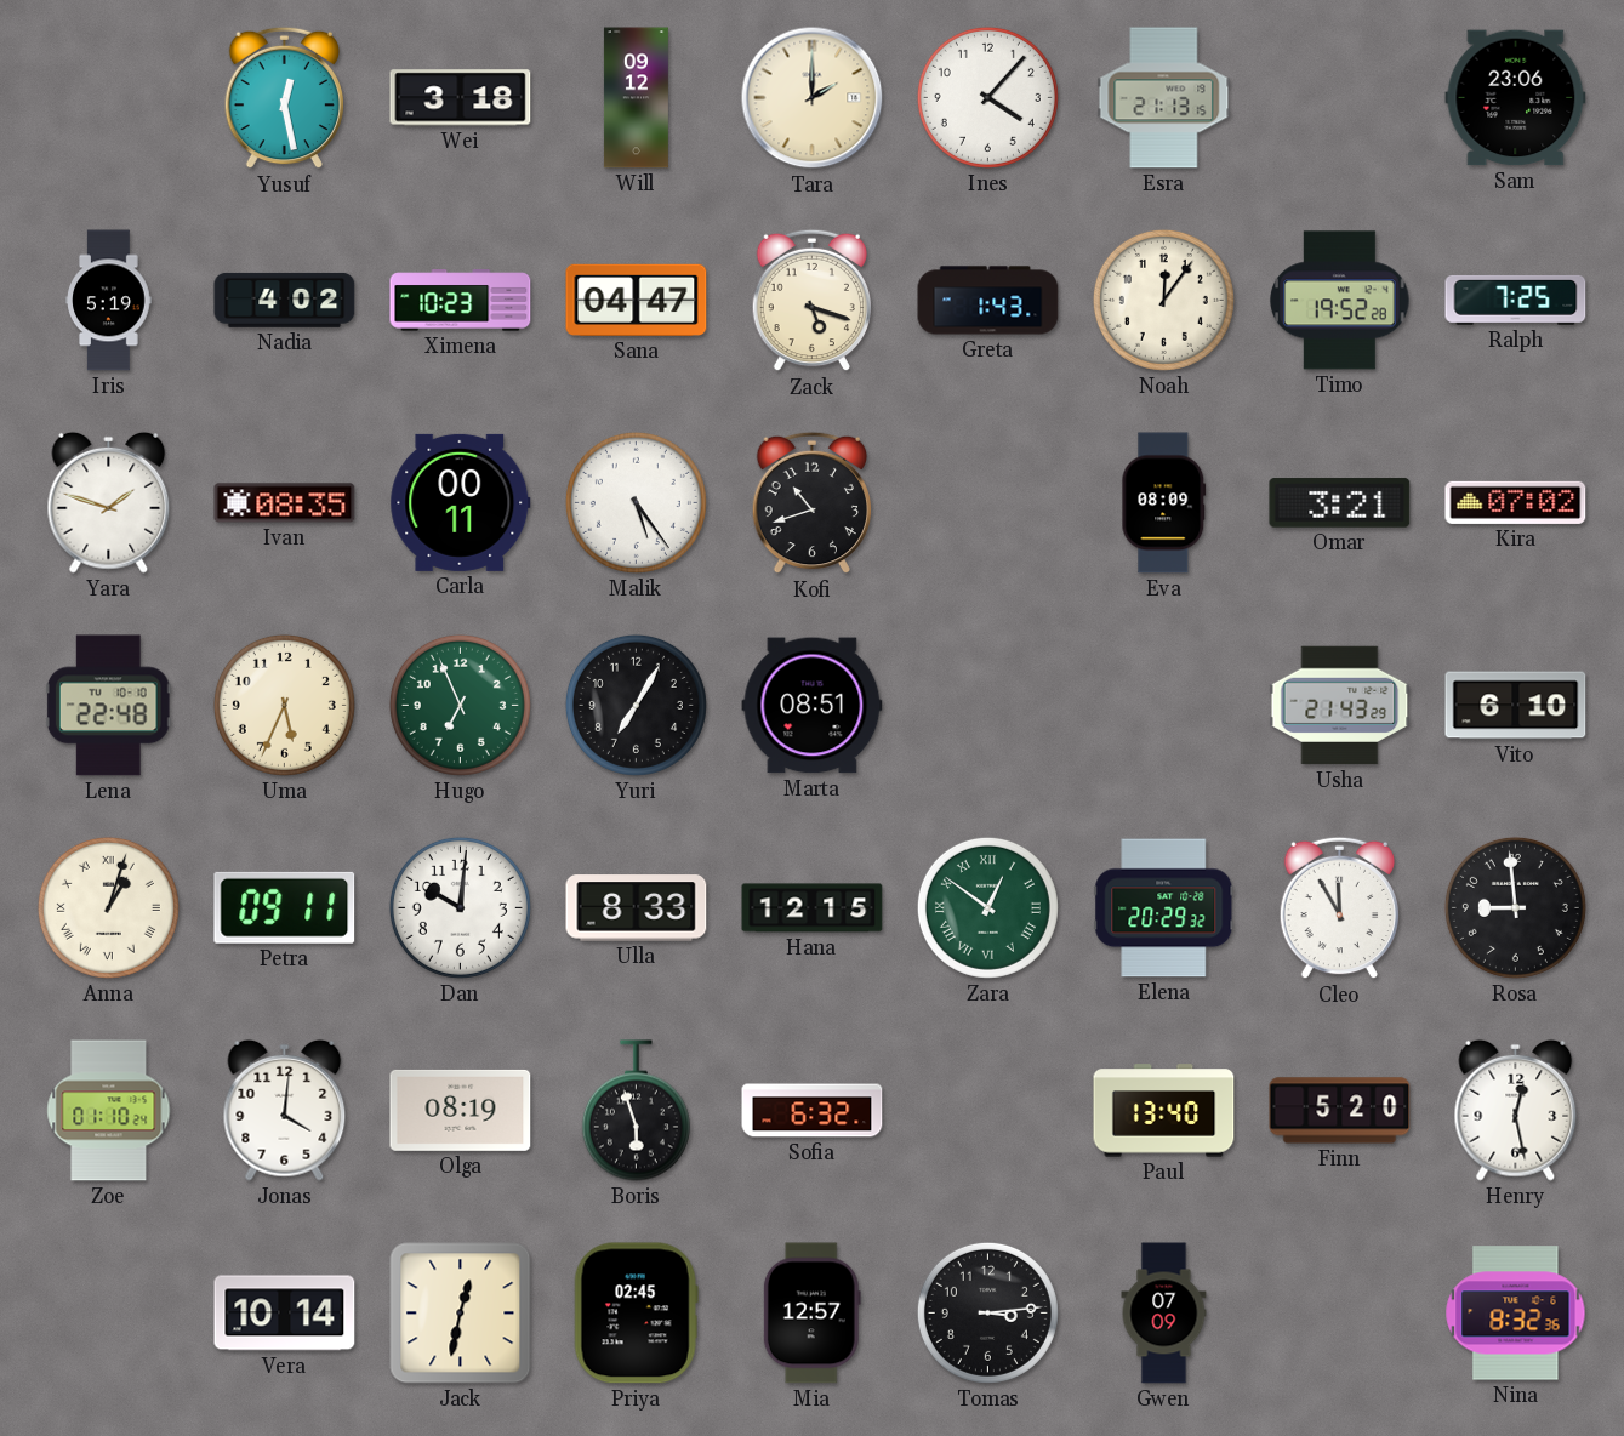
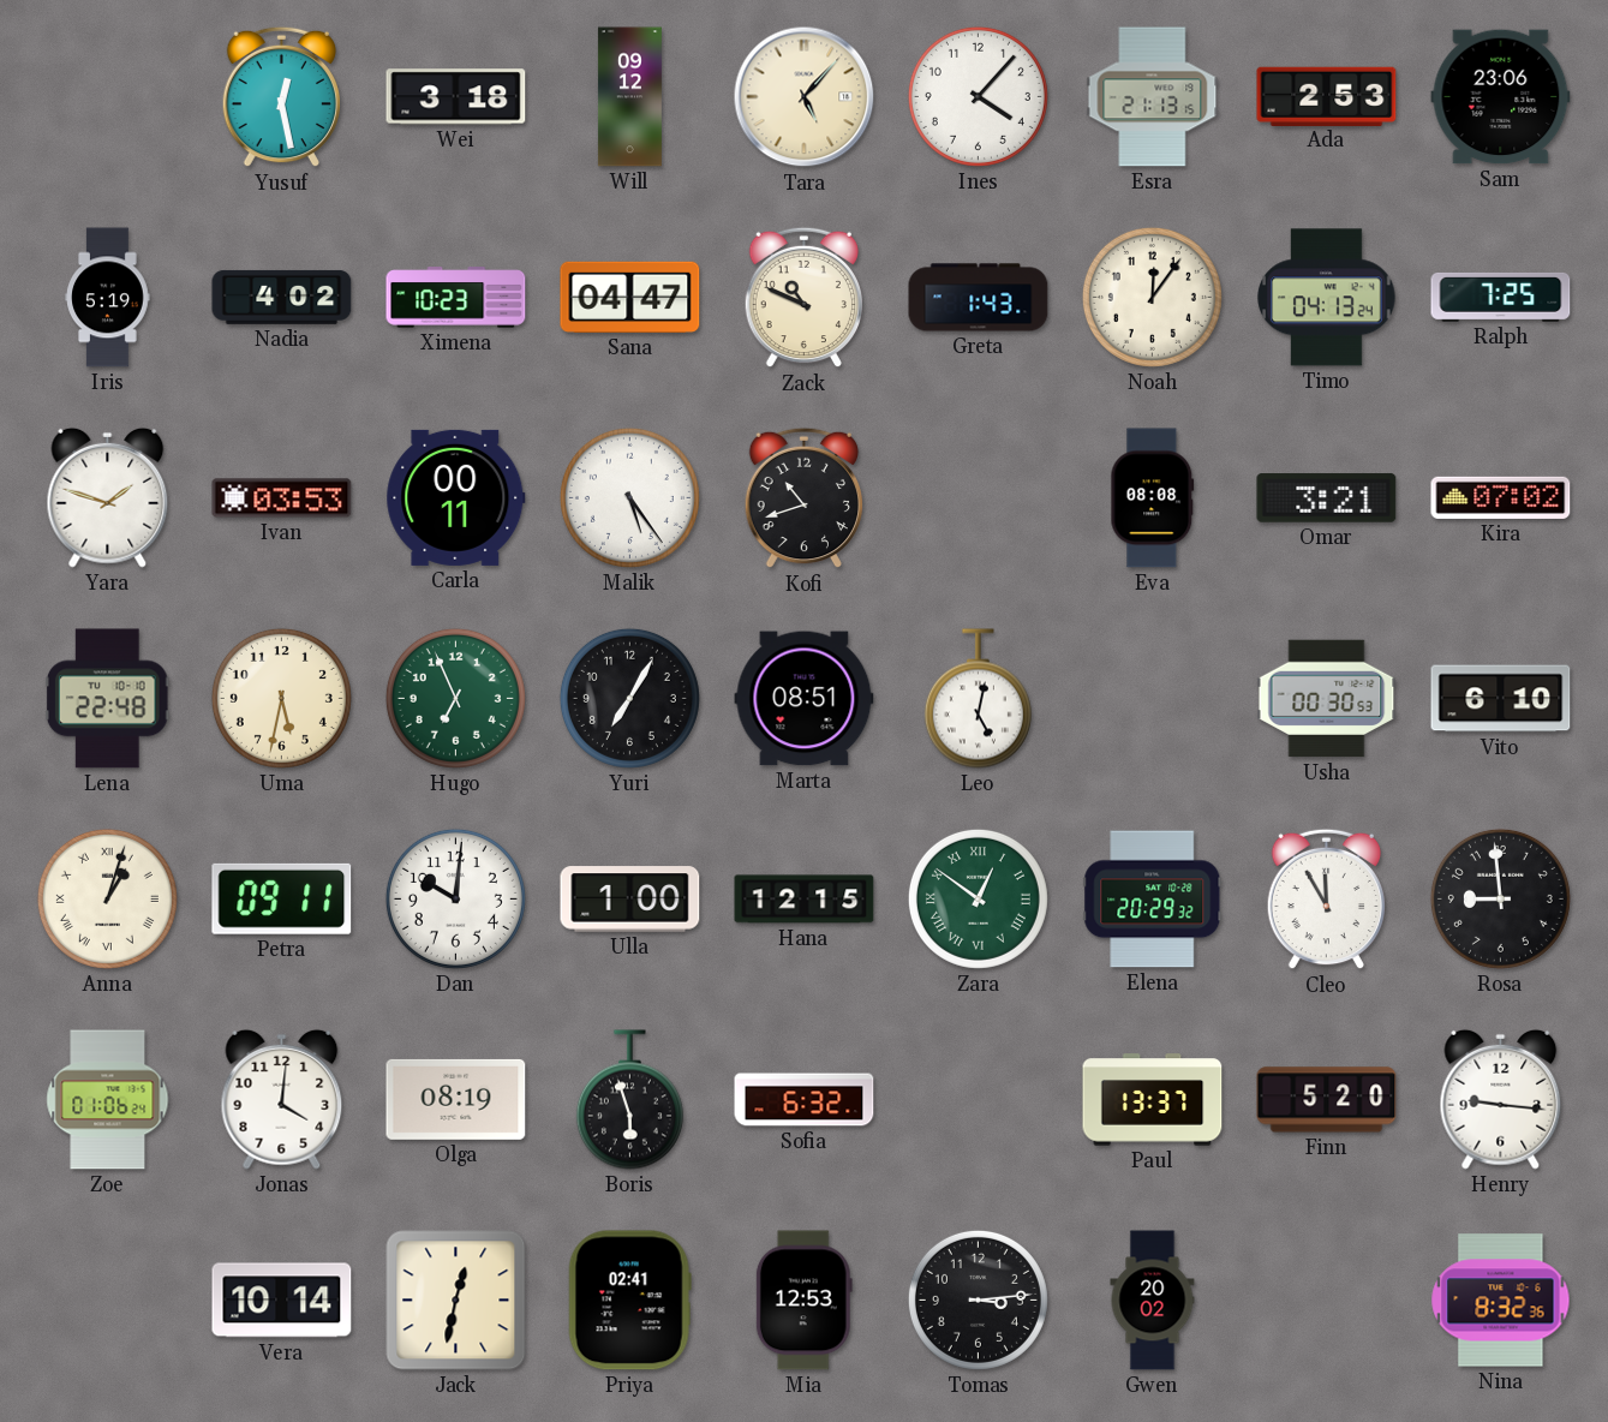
Tara: 2:00 -> 5:07 (805, 97)
Ada: none -> 2:53 (1327, 96)
Zack: 5:18 -> 10:49 (803, 298)
Timo: 19:52 -> 04:13 (1327, 298)
Ivan: 08:35 -> 03:53 (282, 498)
Eva: 08:09 -> 08:08 (1153, 498)
Uma: 5:34 -> 5:32 (281, 698)
Leo: none -> 5:02 (978, 699)
Usha: 21:43 -> 00:30 (1327, 699)
Ulla: 8:33 -> 1:00 (630, 900)
Zoe: 01:10 -> 01:06 (108, 1100)
Paul: 13:40 -> 13:37 (1153, 1100)
Henry: 12:28 -> 9:16 (1501, 1099)
Priya: 02:45 -> 02:41 (629, 1301)
Mia: 12:57 -> 12:53 (803, 1301)
Gwen: 07:09 -> 20:02 (1153, 1301)
